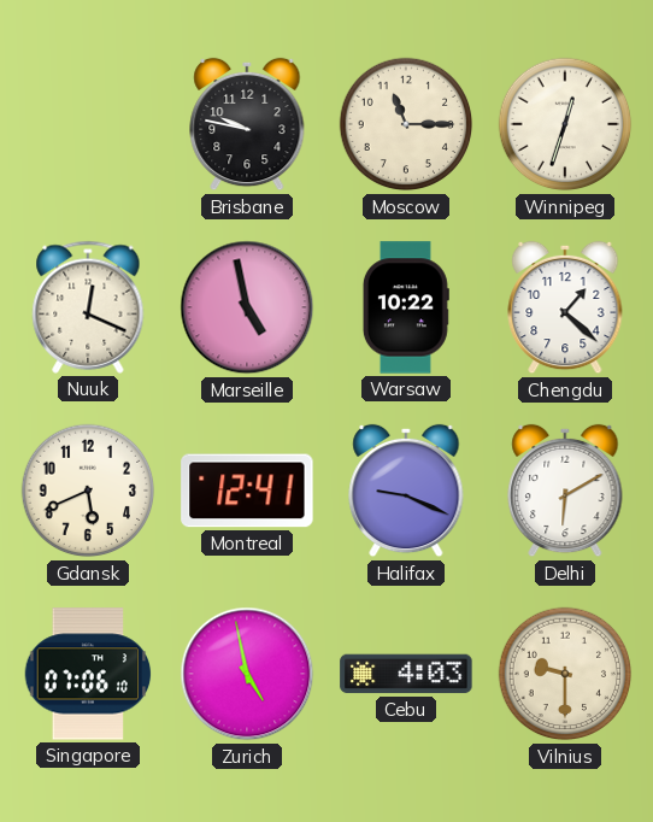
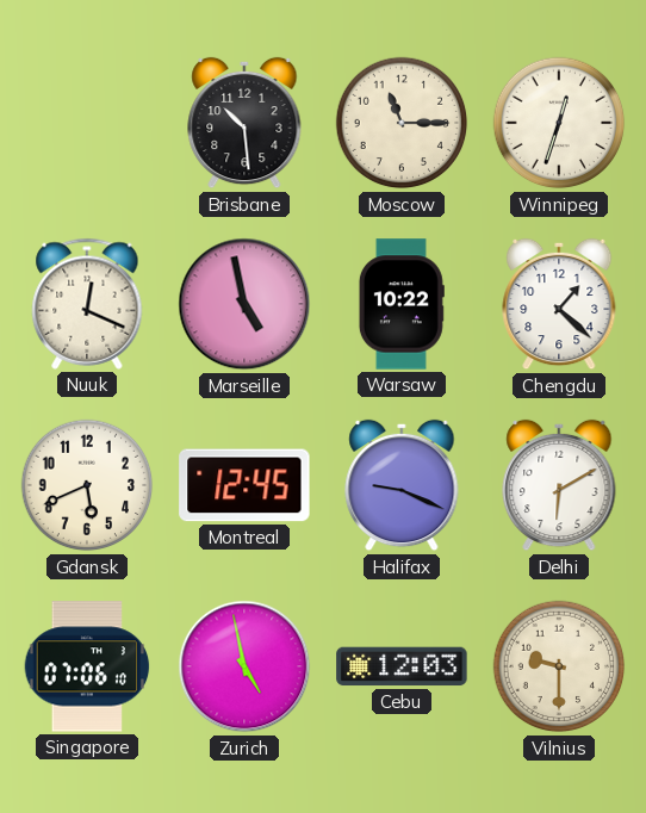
Brisbane: 9:47 -> 10:29 (244, 123)
Montreal: 12:41 -> 12:45 (244, 485)
Cebu: 4:03 -> 12:03 (402, 666)
